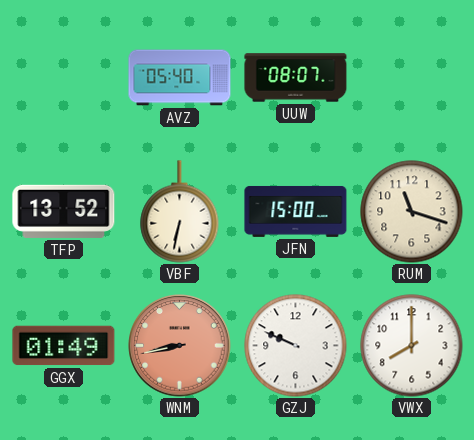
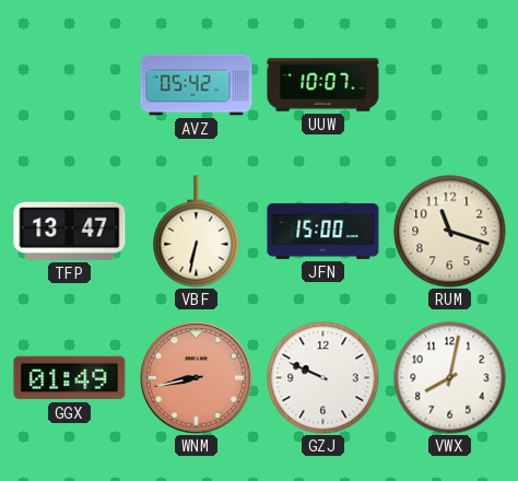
AVZ: 05:40 -> 05:42 (197, 85)
UUW: 08:07 -> 10:07 (323, 85)
TFP: 13:52 -> 13:47 (70, 231)
VWX: 8:00 -> 8:02 (450, 378)
